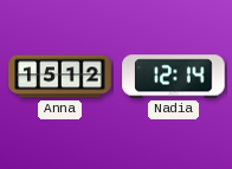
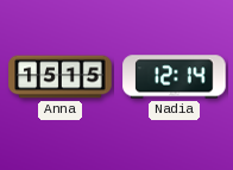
Anna: 15:12 -> 15:15 (61, 77)
